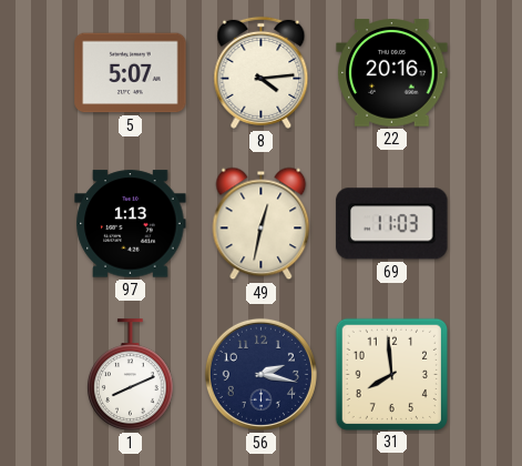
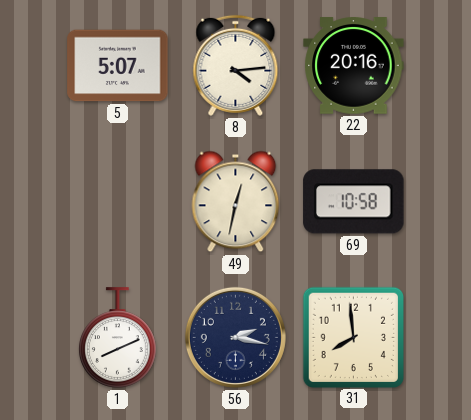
97: 1:13 -> none (131, 224)
69: 11:03 -> 10:58 (354, 202)
